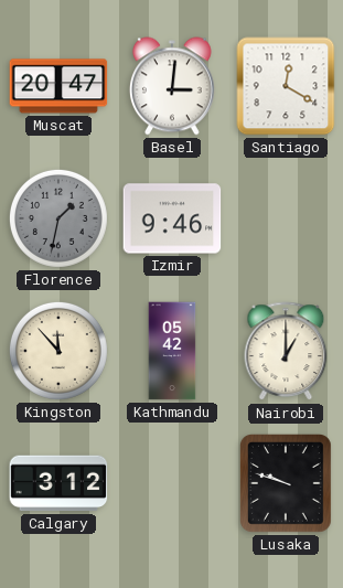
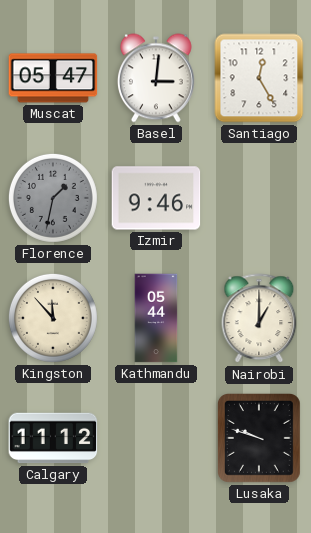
Muscat: 20:47 -> 05:47 (53, 78)
Santiago: 12:20 -> 12:25 (259, 78)
Kathmandu: 05:42 -> 05:44 (156, 318)
Calgary: 3:12 -> 11:12 (53, 438)
